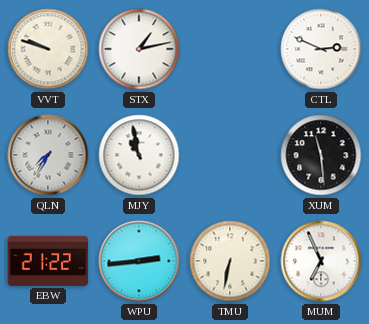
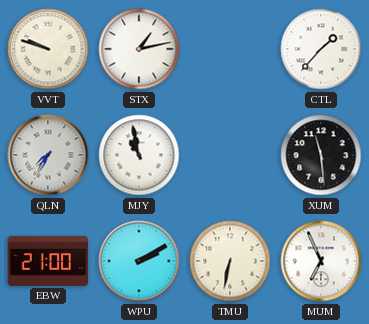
CTL: 2:49 -> 1:37 (321, 49)
EBW: 21:22 -> 21:00 (48, 261)
WPU: 2:44 -> 2:10 (139, 261)
